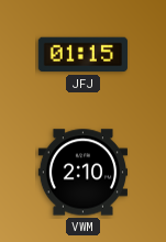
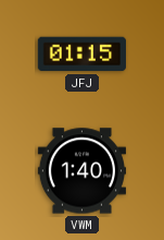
VWM: 2:10 -> 1:40 (81, 171)
